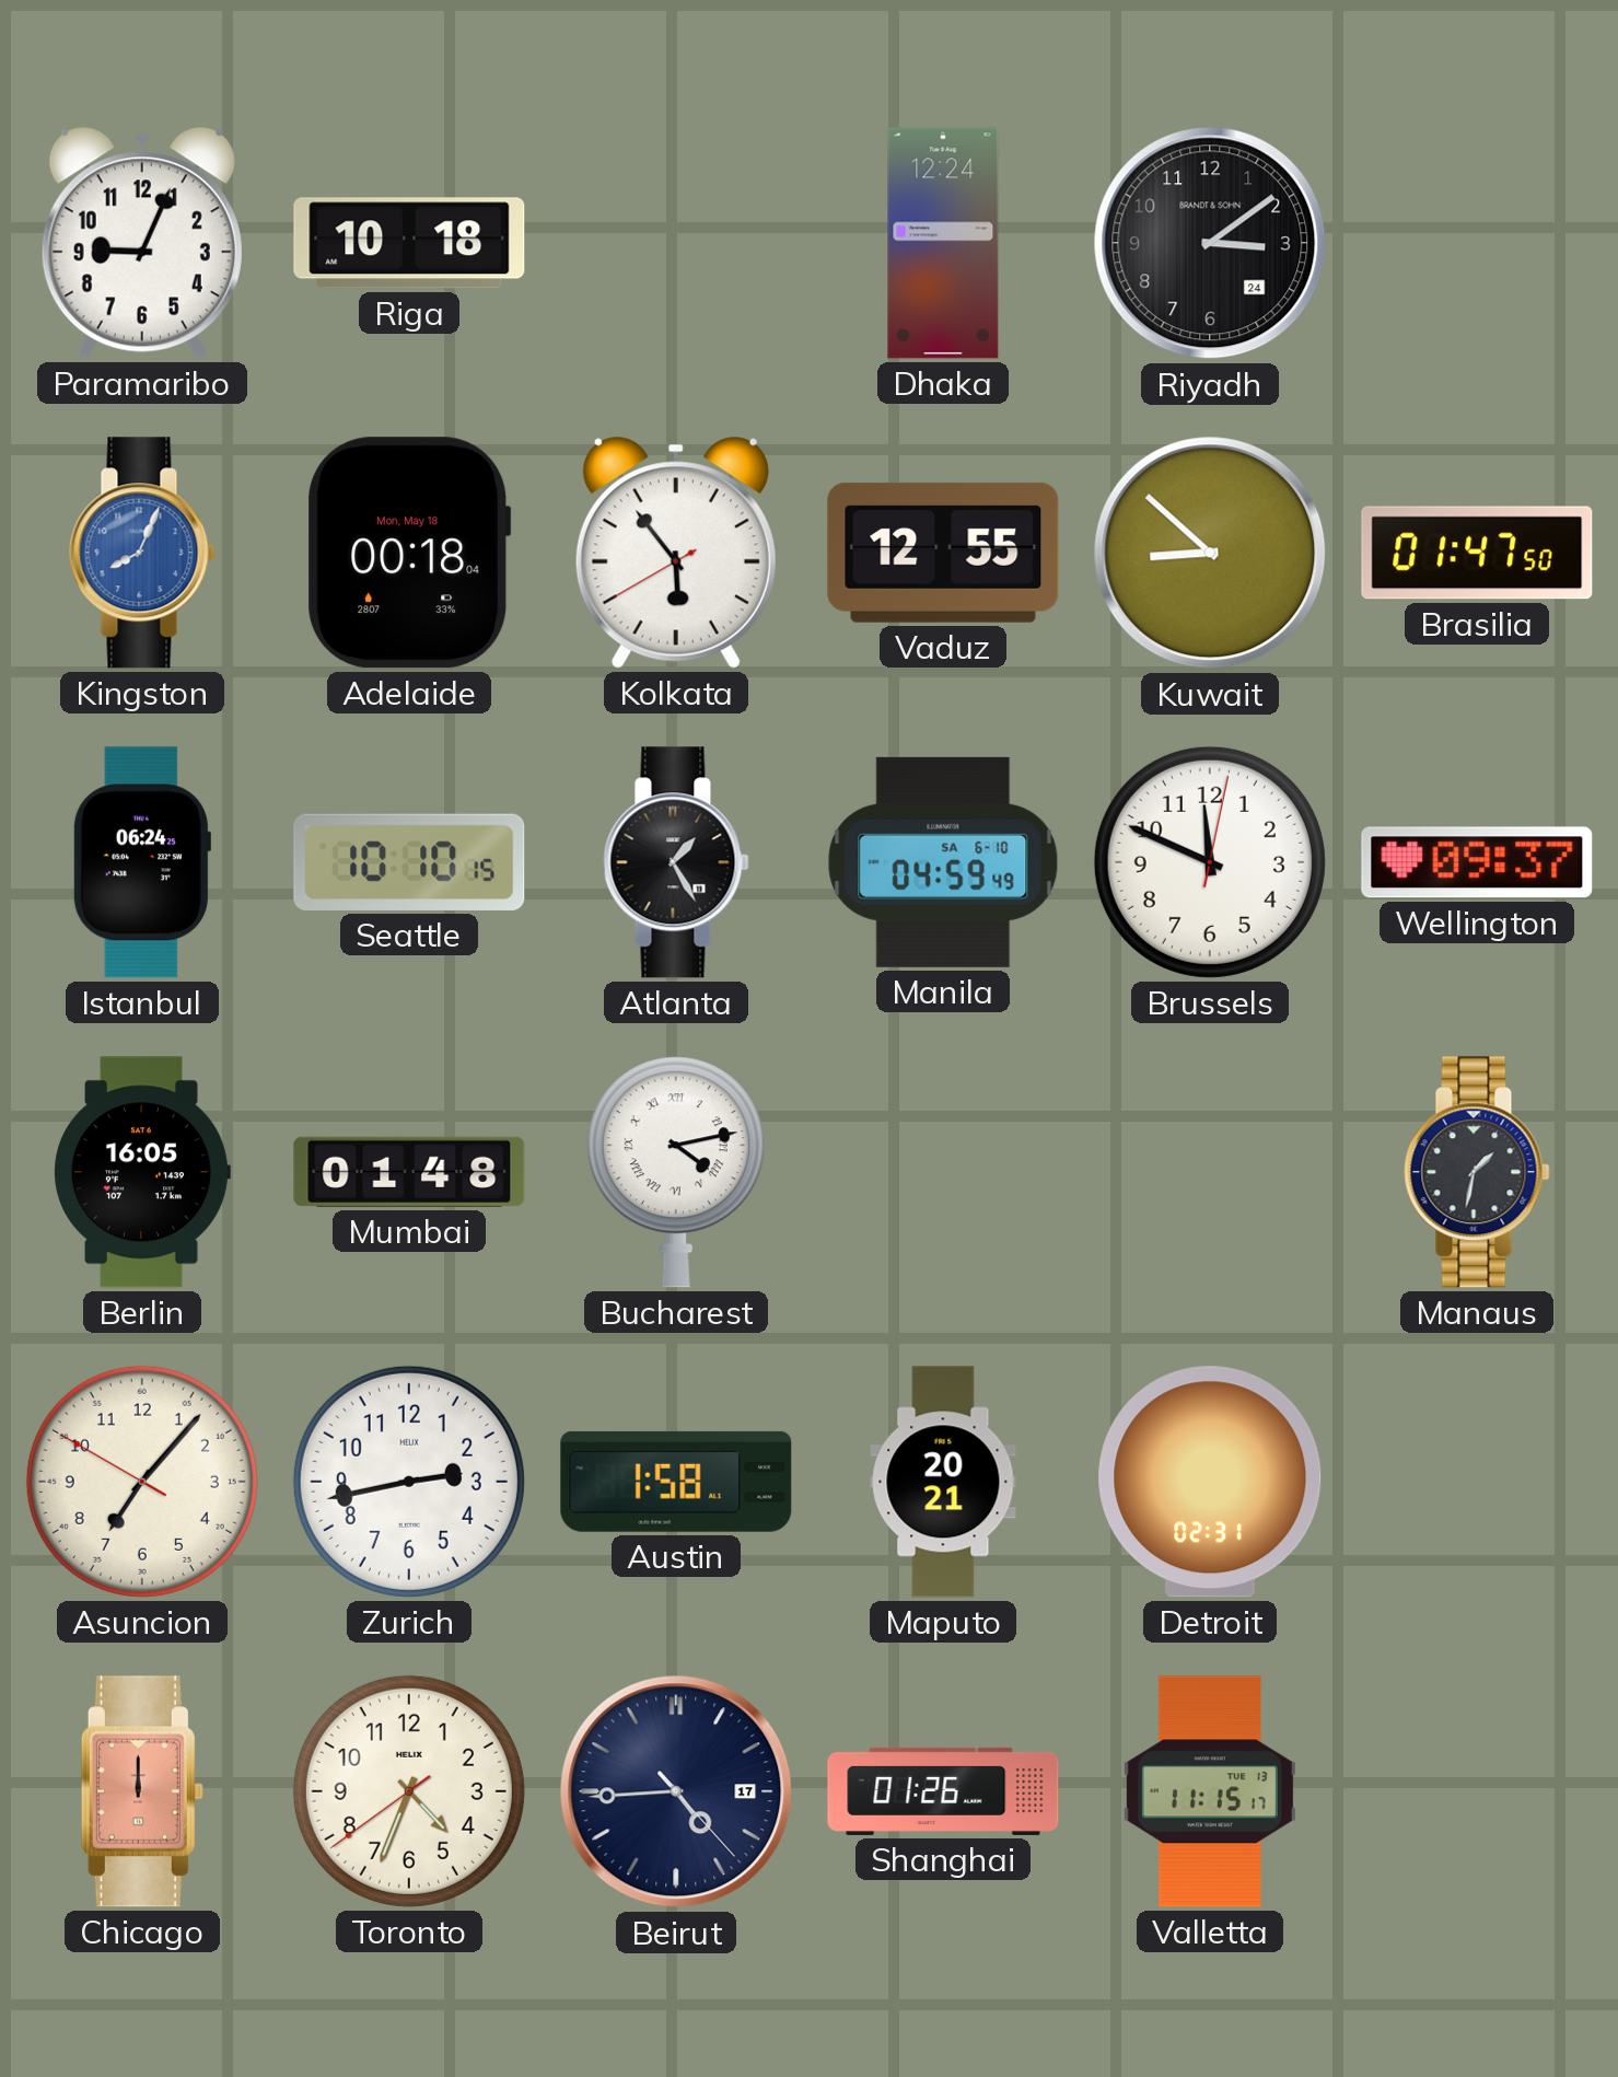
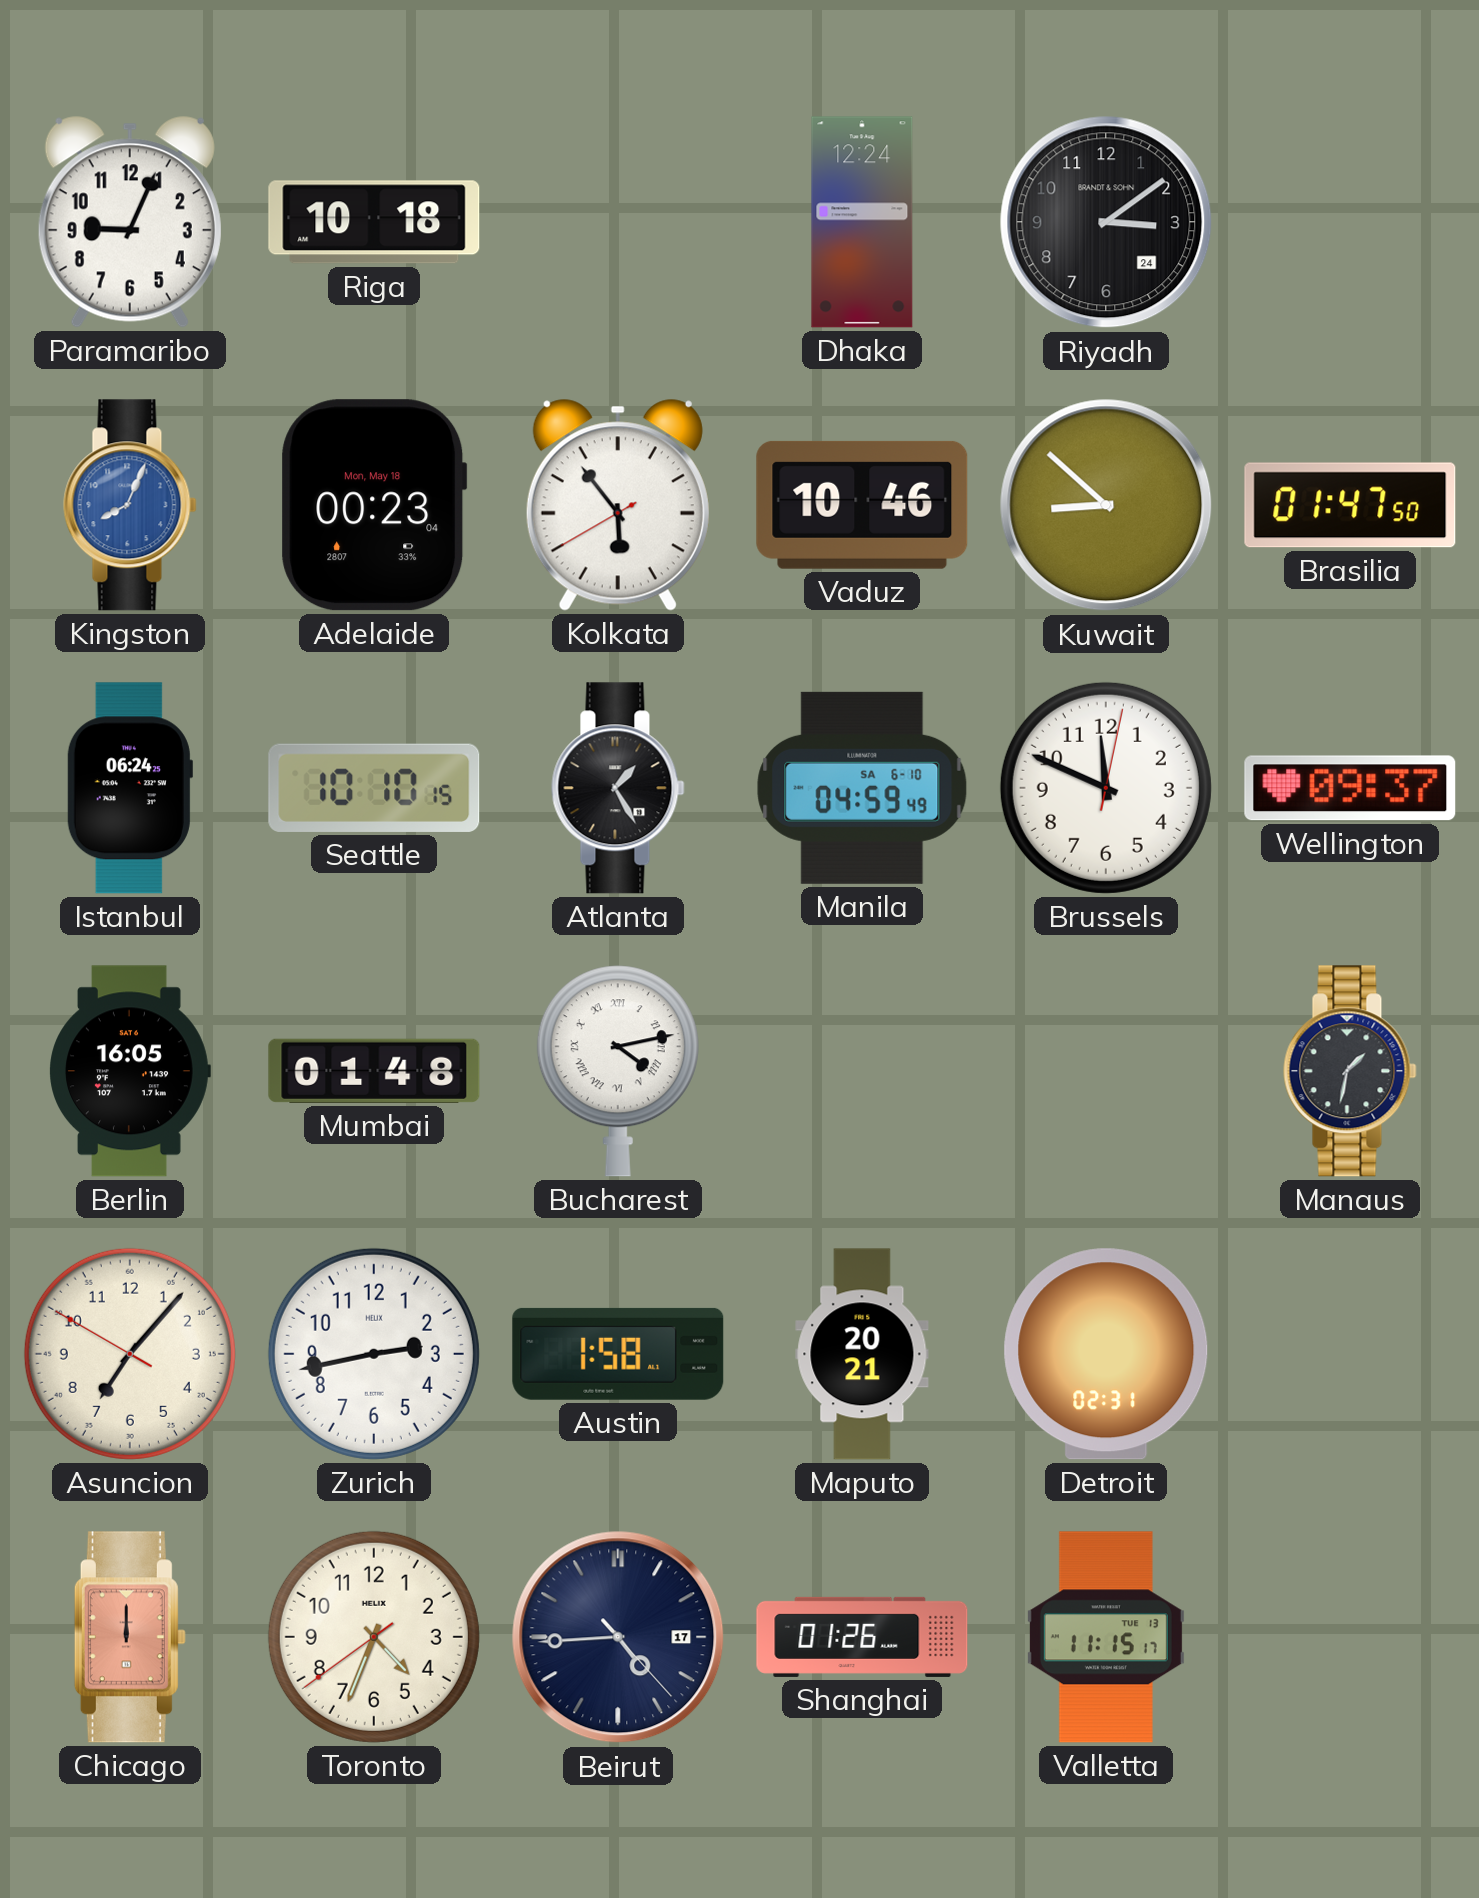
Adelaide: 00:18 -> 00:23 (374, 505)
Vaduz: 12:55 -> 10:46 (862, 505)
